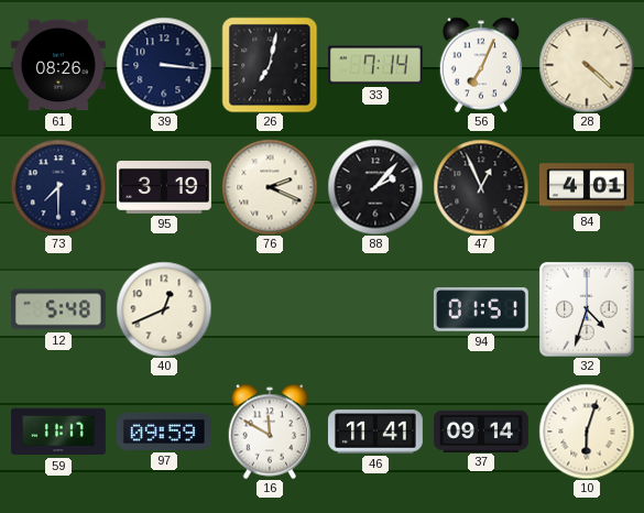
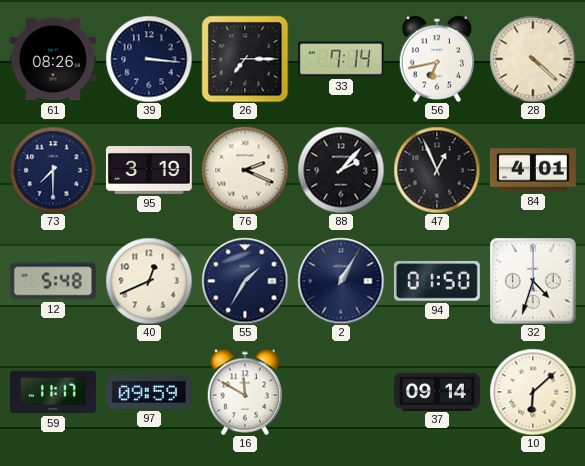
26: 7:02 -> 7:15 (245, 59)
56: 7:04 -> 6:43 (437, 59)
55: none -> 1:35 (245, 281)
2: none -> 1:05 (341, 281)
94: 01:51 -> 01:50 (437, 281)
46: 11:41 -> none (375, 432)
10: 6:03 -> 6:08 (533, 392)
